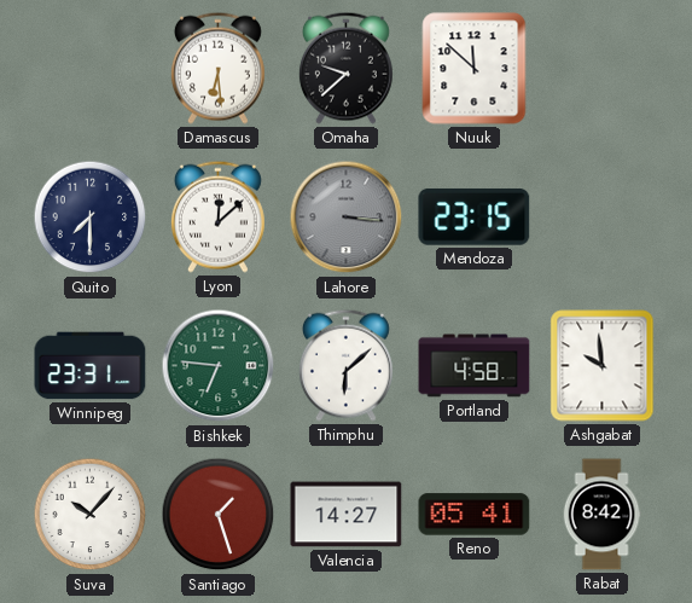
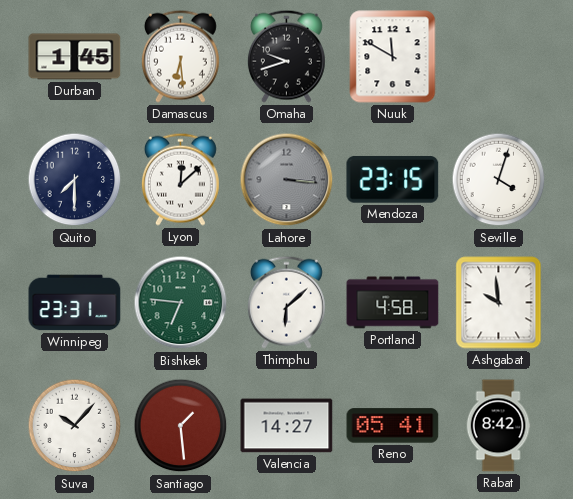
Durban: none -> 1:45 (75, 57)
Omaha: 9:38 -> 9:42 (286, 56)
Nuuk: 11:52 -> 11:50 (393, 57)
Seville: none -> 4:03 (499, 180)
Santiago: 1:27 -> 1:29 (181, 426)
